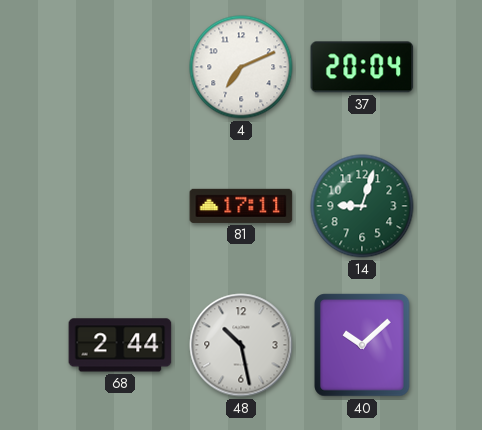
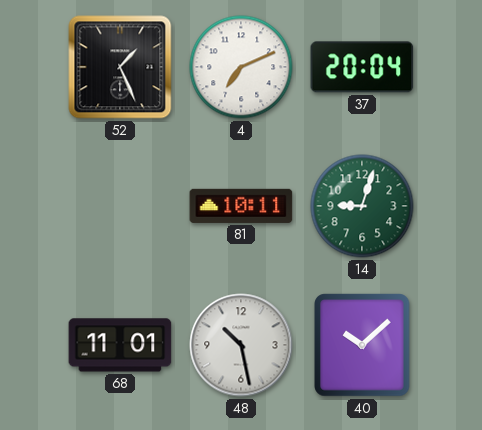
52: none -> 1:26 (120, 67)
81: 17:11 -> 10:11 (241, 206)
68: 2:44 -> 11:01 (120, 345)
